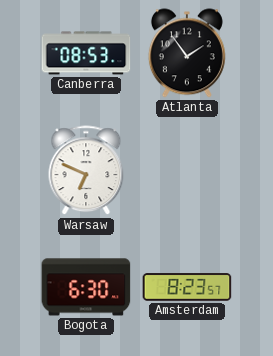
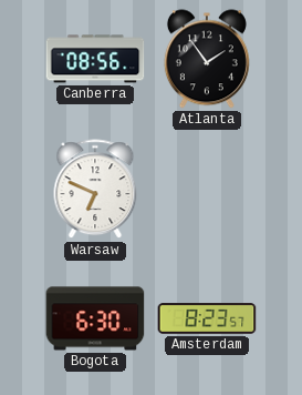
Canberra: 08:53 -> 08:56 (95, 59)
